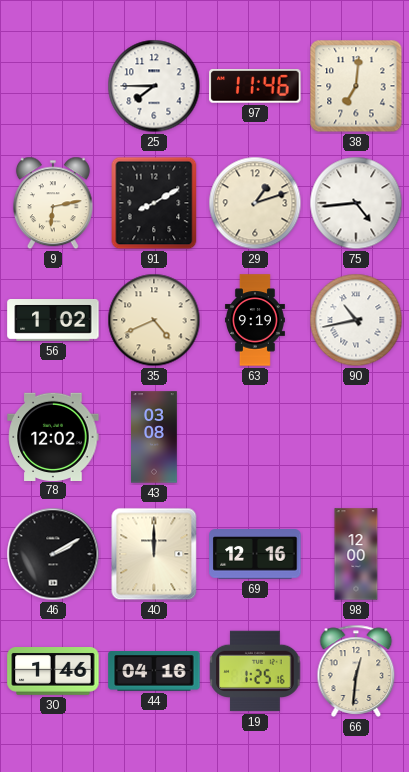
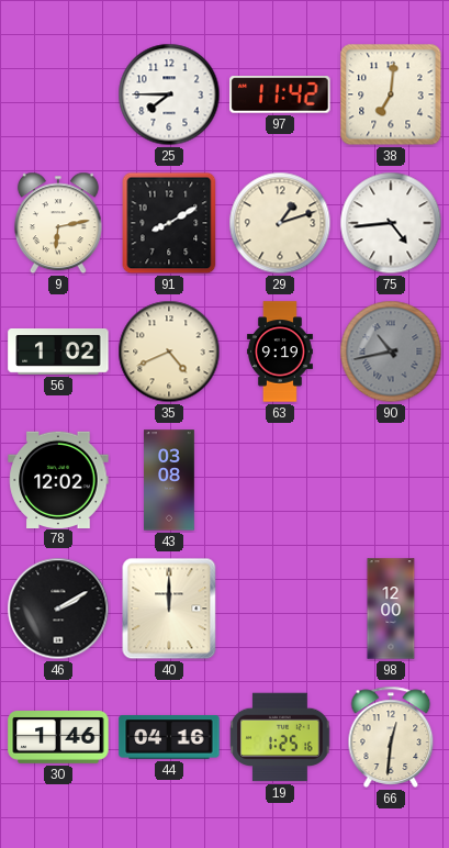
97: 11:46 -> 11:42 (280, 94)
90 dial: white -> grey (391, 352)
69: 12:16 -> none (255, 554)
